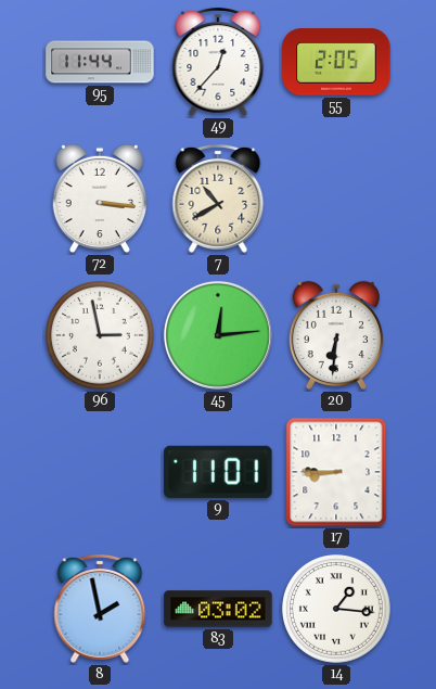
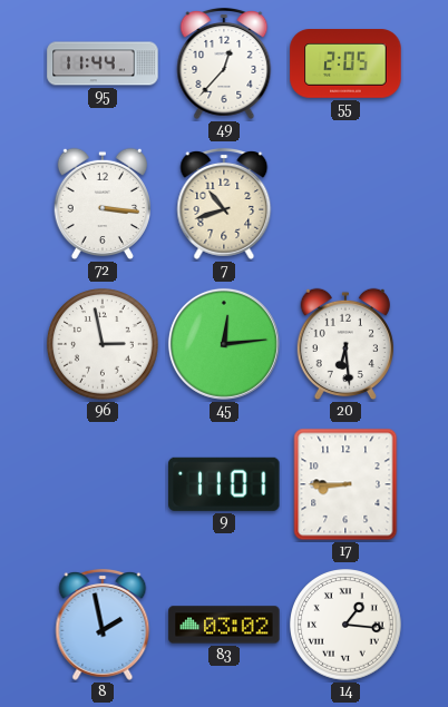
7: 10:40 -> 10:42 (224, 204)
20: 6:31 -> 6:29 (344, 344)
